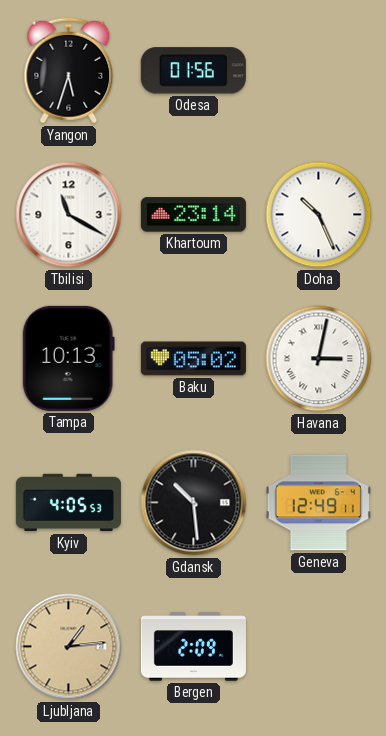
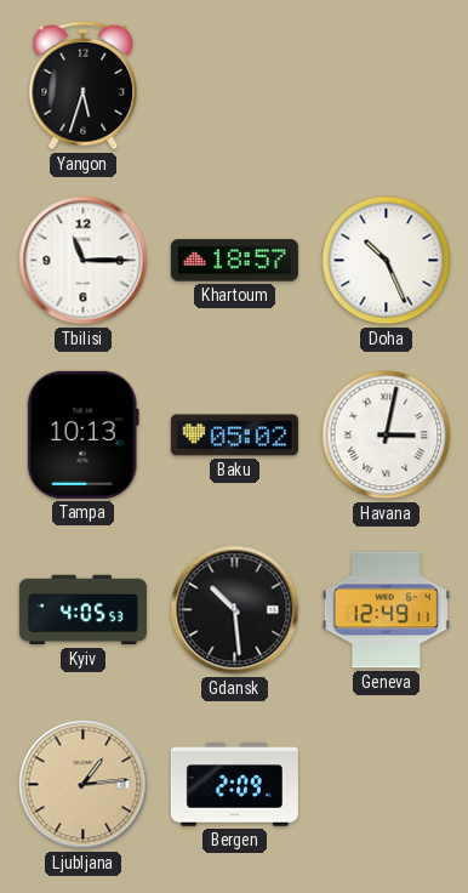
Odesa: 01:56 -> none (193, 71)
Tbilisi: 11:20 -> 11:15 (84, 261)
Khartoum: 23:14 -> 18:57 (234, 261)
